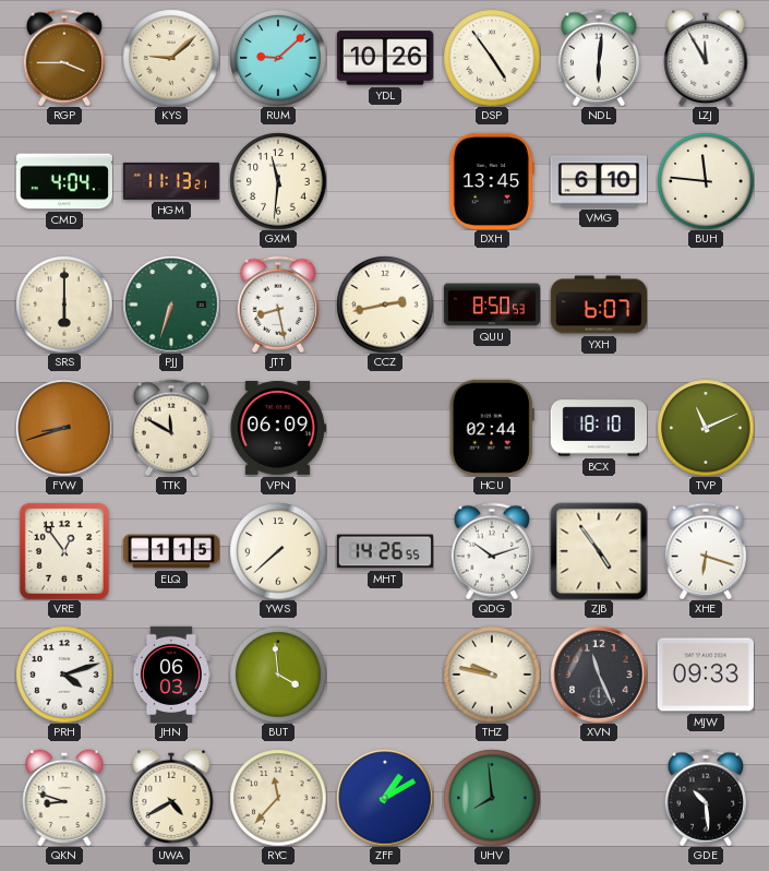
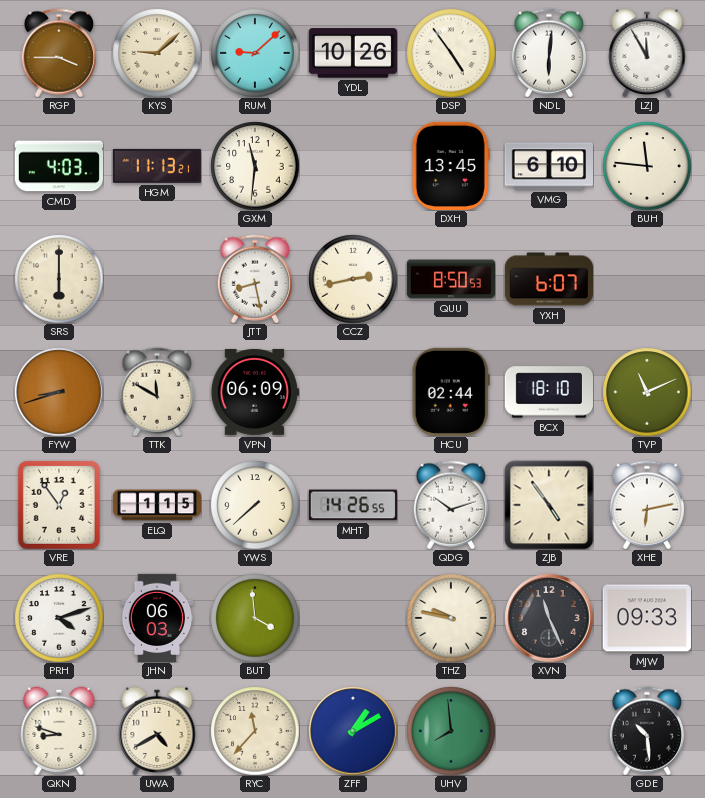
CMD: 4:04 -> 4:03 (59, 166)
PJJ: 6:33 -> none (171, 305)
XHE: 6:18 -> 6:13 (647, 505)
